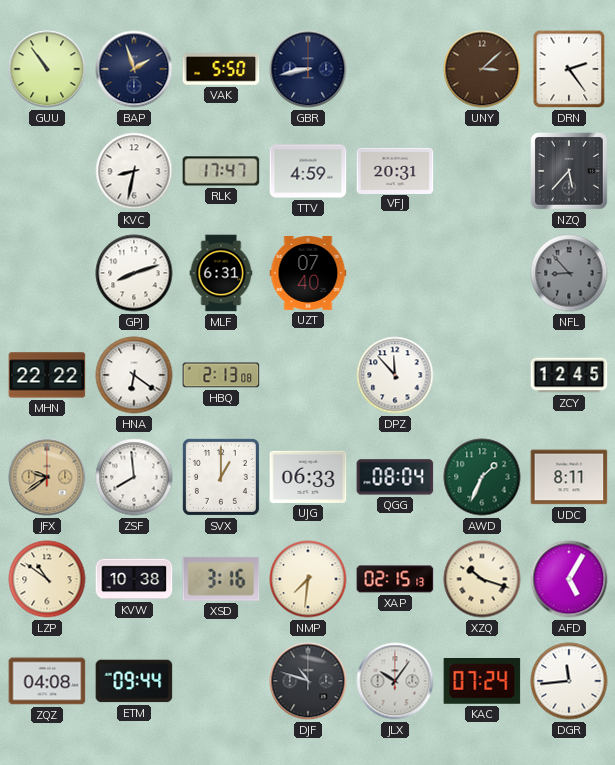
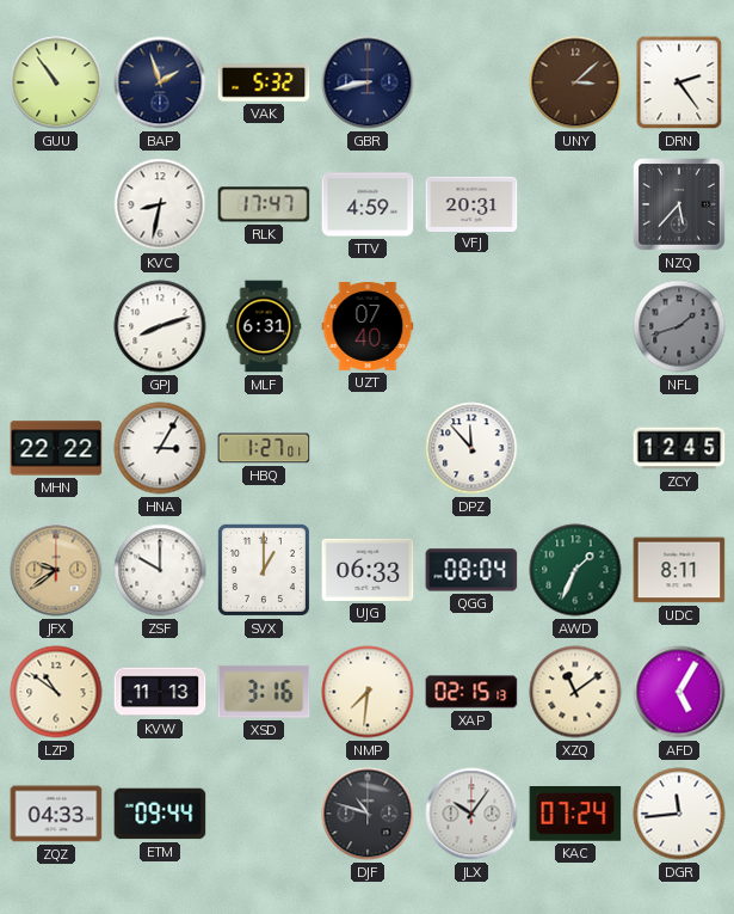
VAK: 5:50 -> 5:32 (264, 84)
NFL: 8:53 -> 1:42 (679, 326)
HNA: 6:21 -> 3:05 (160, 448)
HBQ: 2:13 -> 1:27 (264, 448)
ZSF: 7:59 -> 10:00 (160, 570)
KVW: 10:38 -> 11:13 (160, 692)
XZQ: 10:18 -> 11:09 (575, 692)
ZQZ: 04:08 -> 04:33 (56, 814)
